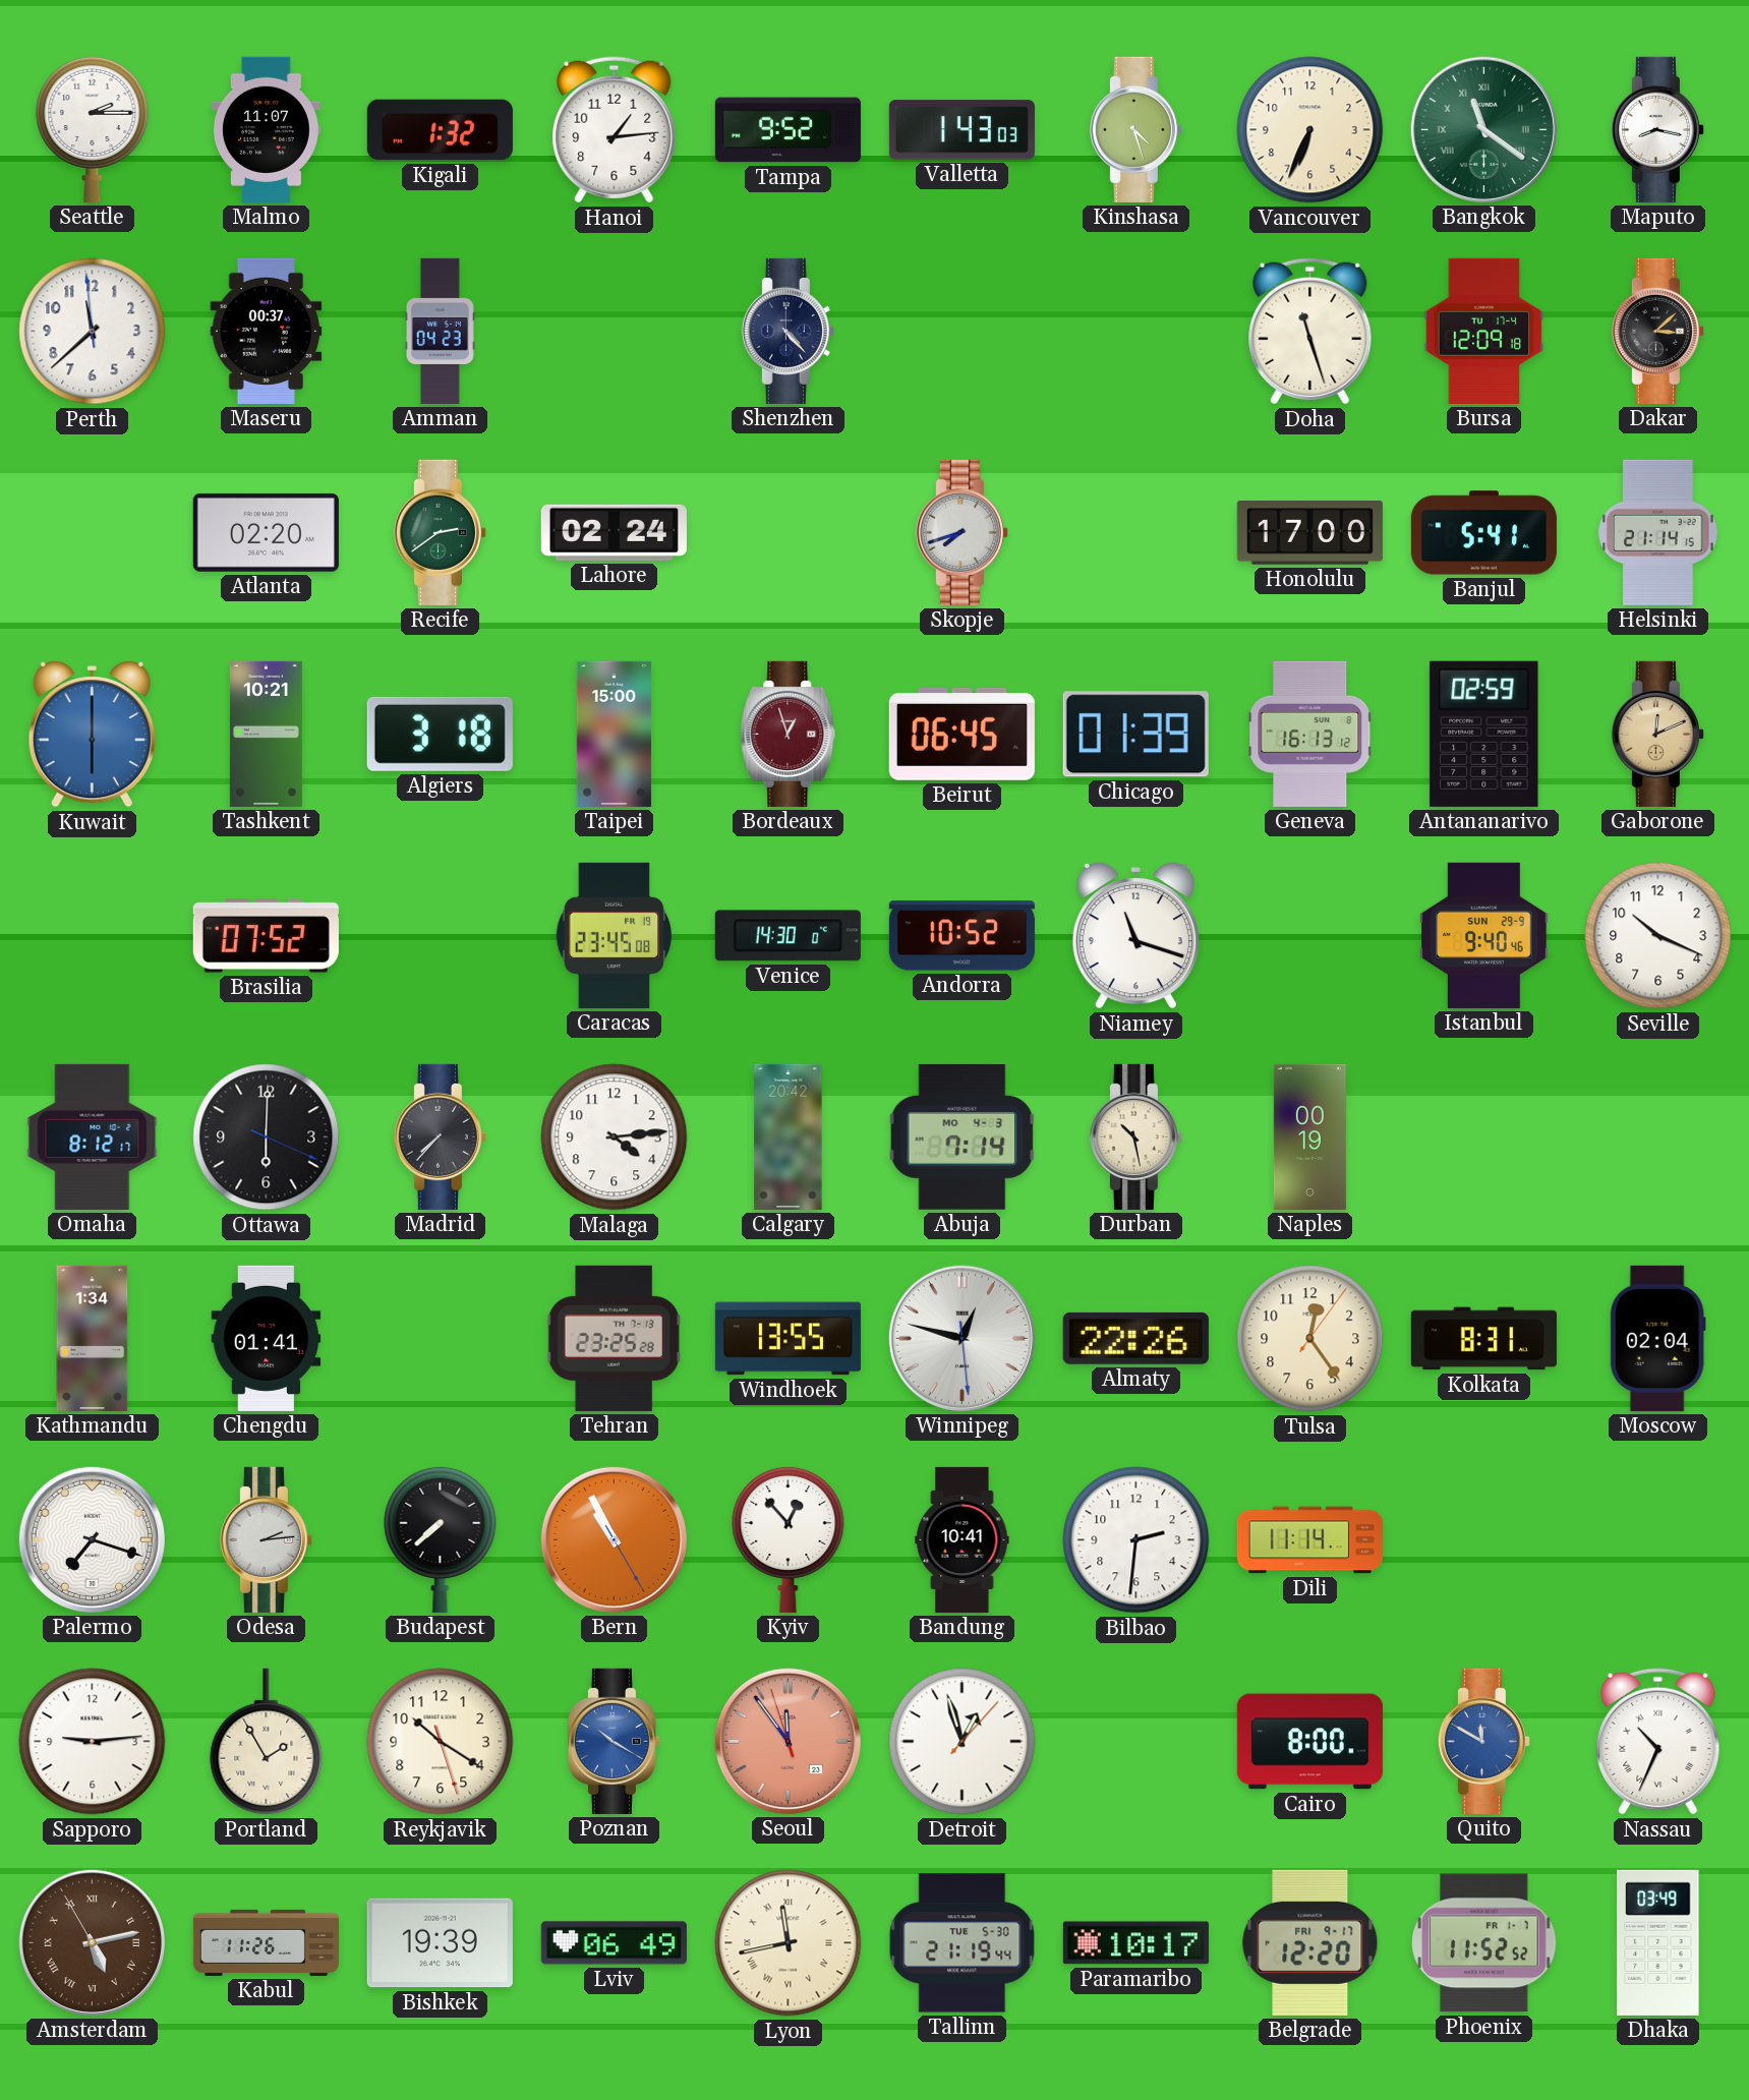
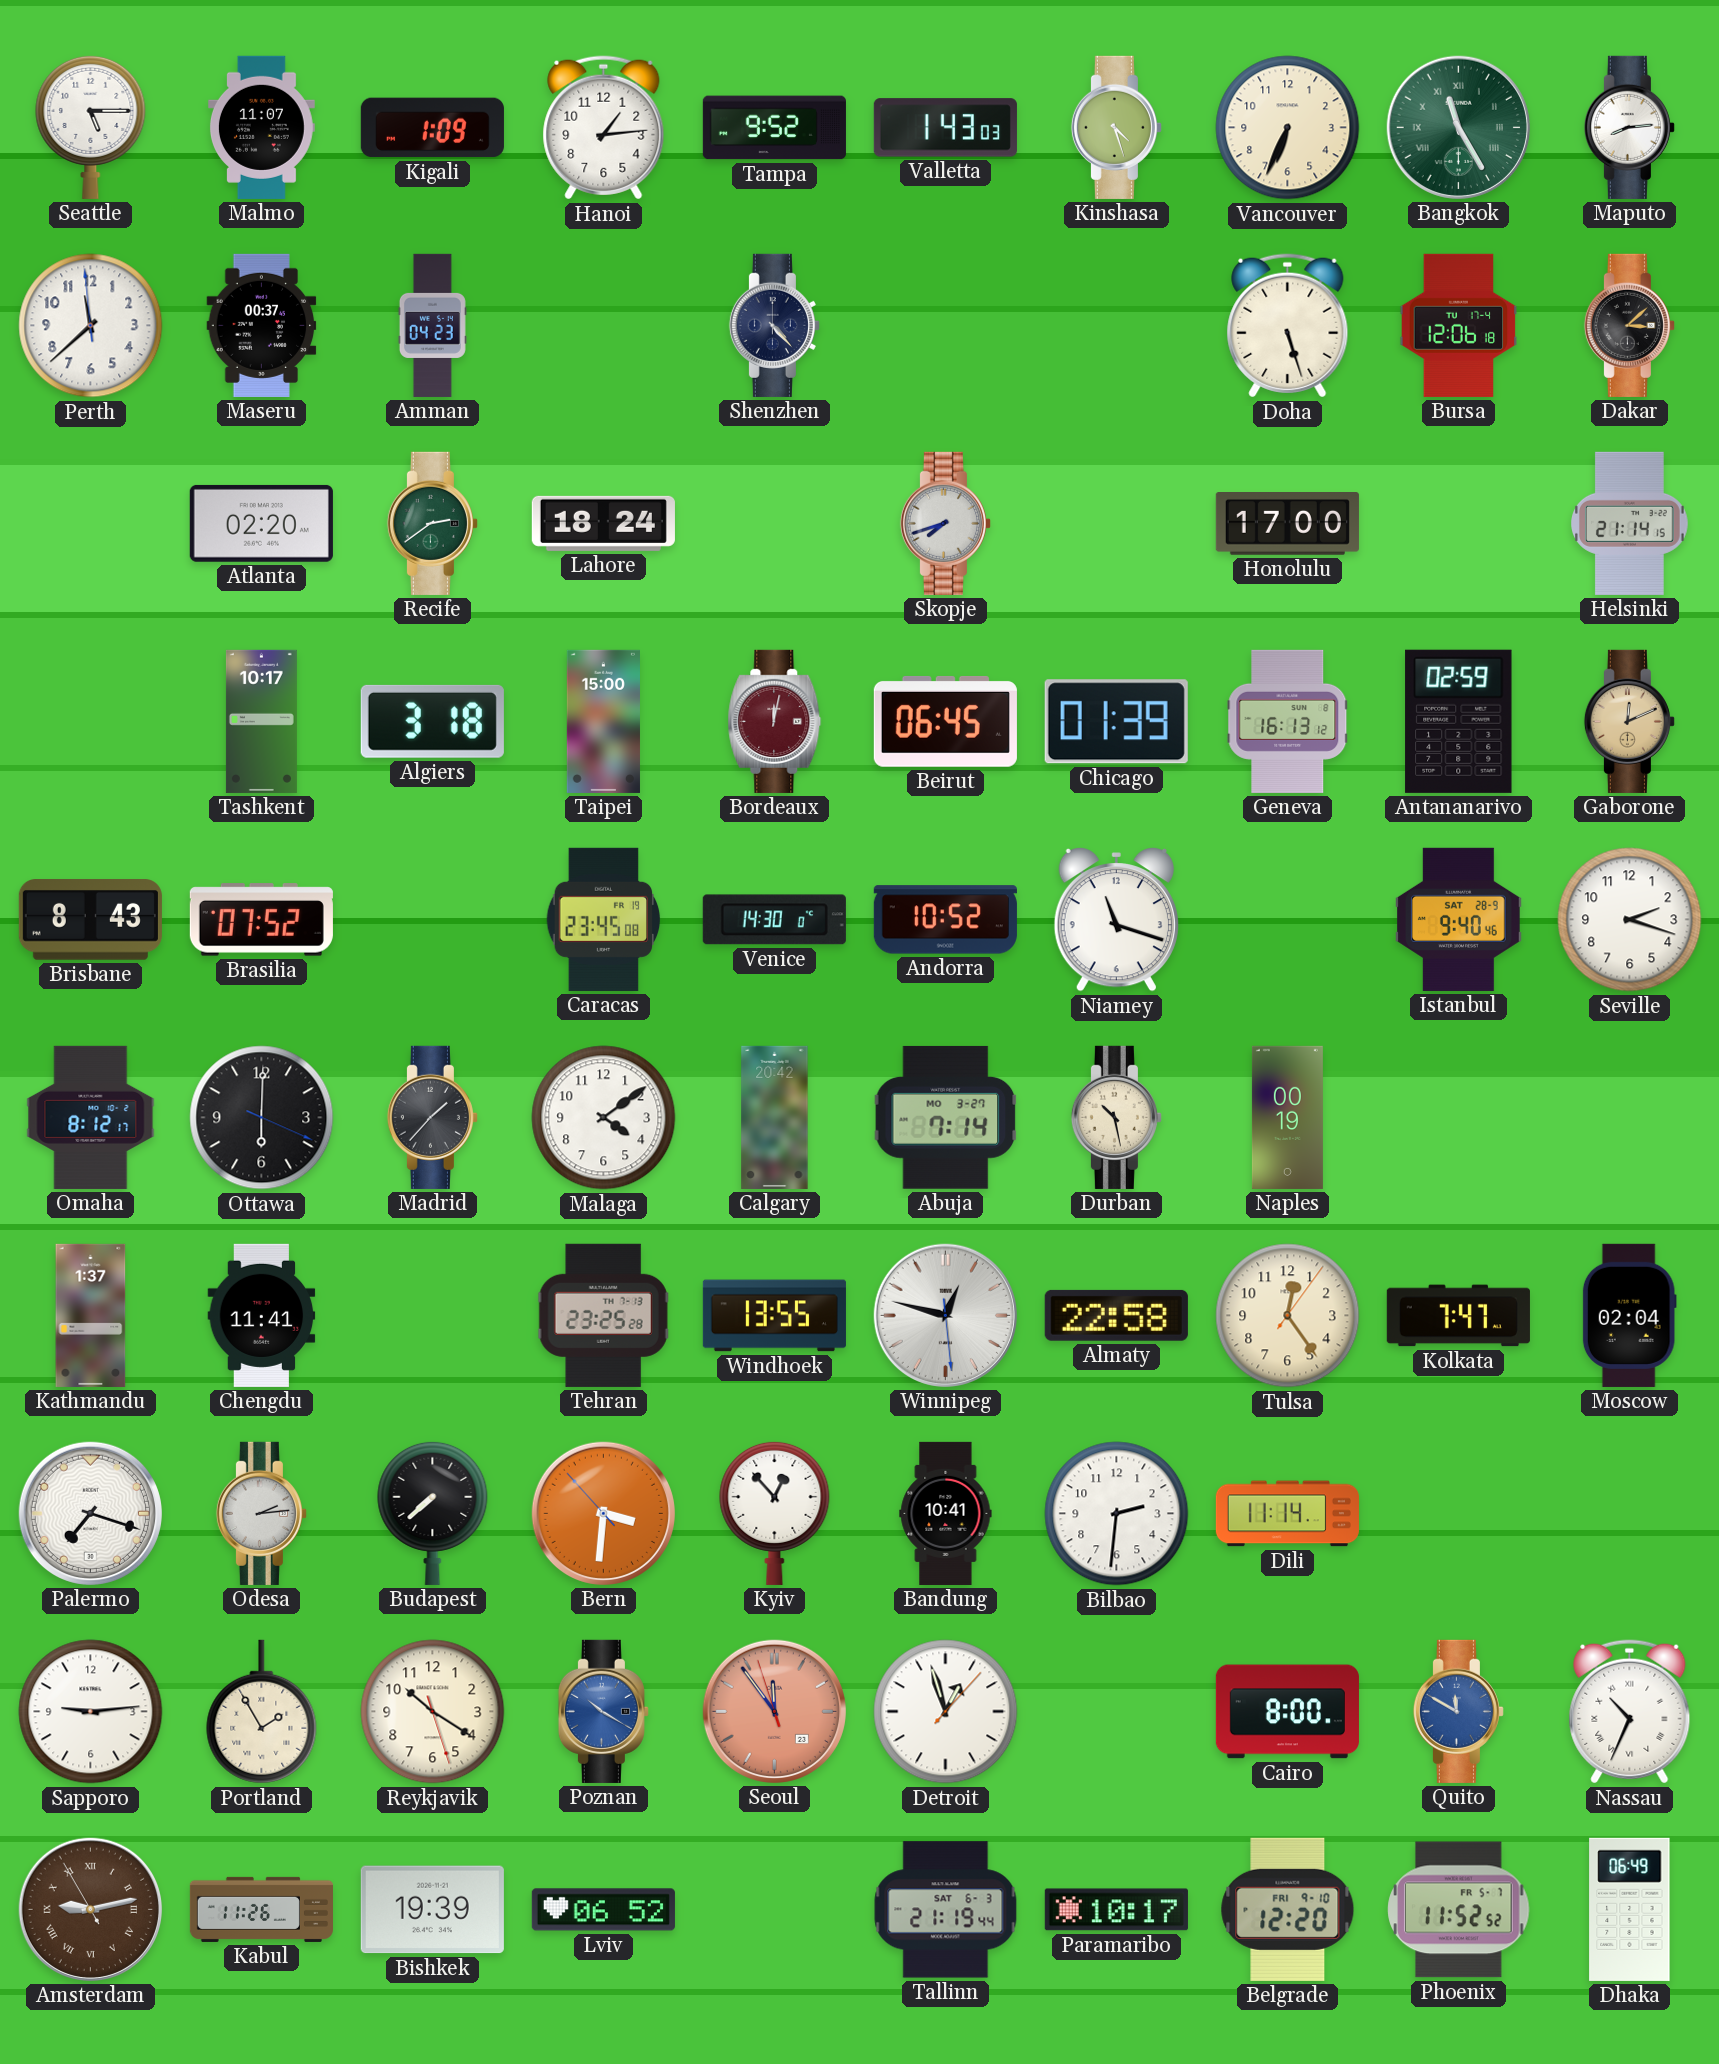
Seattle: 2:15 -> 5:15 (91, 127)
Kigali: 1:32 -> 1:09 (432, 128)
Bangkok: 11:21 -> 11:25 (1458, 127)
Maputo: 8:17 -> 8:14 (1629, 127)
Doha: 11:27 -> 5:27 (1288, 326)
Bursa: 12:09 -> 12:06 (1459, 325)
Lahore: 02:24 -> 18:24 (603, 523)
Banjul: 5:41 -> none (1483, 533)
Kuwait: 6:00 -> none (92, 734)
Tashkent: 10:21 -> 10:17 (261, 721)
Bordeaux: 12:57 -> 12:02 (775, 721)
Brisbane: none -> 8:43 (90, 920)
Istanbul date: SUN 29-9 -> SAT 28-9 (1459, 919)
Seville: 10:19 -> 2:18 (1630, 920)
Madrid: 7:37 -> 1:37 (432, 1117)
Malaga: 4:14 -> 4:09 (604, 1118)
Abuja date: MO 4-3 -> MO 3-27 (946, 1117)
Kathmandu: 1:34 -> 1:37 (91, 1315)
Chengdu: 01:41 -> 11:41 (262, 1315)
Almaty: 22:26 -> 22:58 (1116, 1315)
Kolkata: 8:31 -> 7:47 (1458, 1316)
Bern: 10:55 -> 3:30 (603, 1513)
Amsterdam: 5:12 -> 9:12 (90, 1909)
Lviv: 06:49 -> 06:52 (603, 1910)
Lyon: 11:43 -> none (789, 1943)
Tallinn date: TUE 5-30 -> SAT 6-3 (946, 1910)
Belgrade date: FRI 9-17 -> FRI 9-10 (1288, 1909)
Phoenix date: FR 1-7 -> FR 5-7 (1459, 1910)
Dhaka: 03:49 -> 06:49 (1630, 1909)
